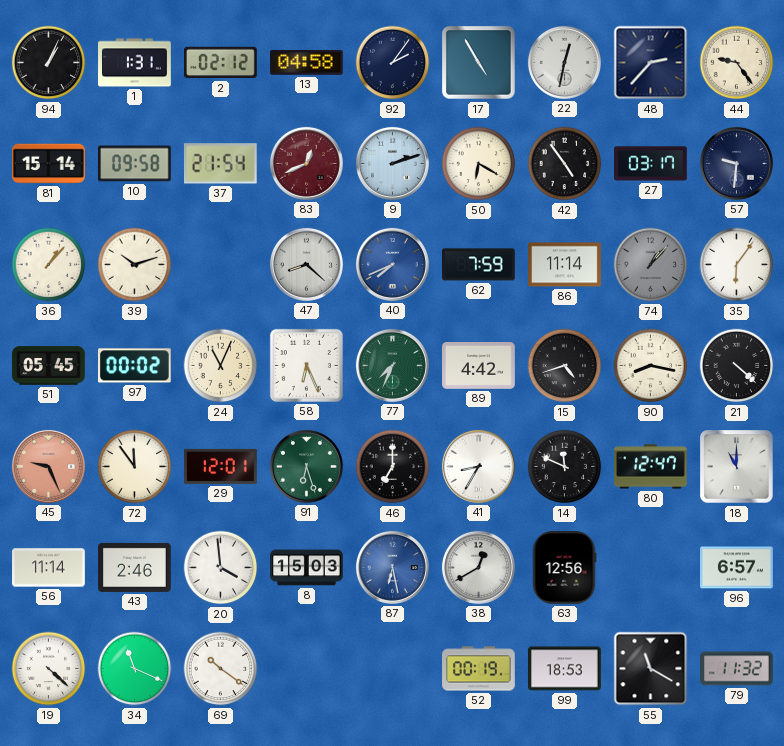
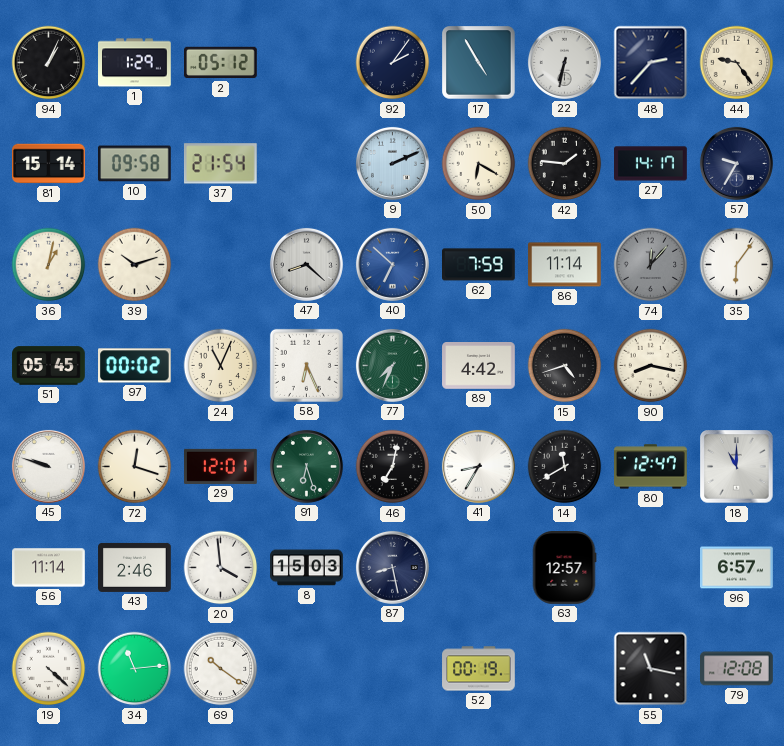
1: 1:31 -> 1:29 (135, 63)
2: 02:12 -> 05:12 (221, 63)
13: 04:58 -> none (307, 63)
22: 12:32 -> 6:32 (564, 62)
83: 12:41 -> none (306, 163)
9: 2:12 -> 2:11 (392, 163)
42: 4:54 -> 1:46 (565, 164)
27: 03:17 -> 14:17 (651, 164)
57: 9:31 -> 9:35 (736, 163)
36: 1:07 -> 1:02 (49, 265)
40: 7:41 -> 6:52 (392, 264)
74: 1:07 -> 12:07 (651, 265)
21: 4:22 -> none (737, 366)
45: 9:26 -> 9:48 (48, 466)
45 dial: salmon -> white (48, 466)
72: 11:54 -> 12:18 (135, 467)
46: 7:00 -> 7:02 (393, 467)
14: 11:49 -> 11:40 (565, 467)
87: 6:28 -> 8:28 (392, 567)
87 dial: blue -> navy (392, 567)
38: 12:40 -> none (478, 567)
63: 12:56 -> 12:57 (564, 568)
34: 11:19 -> 11:14 (135, 669)
99: 18:53 -> none (565, 669)
55: 11:20 -> 11:17 (651, 669)
79: 11:32 -> 12:08 (737, 669)
